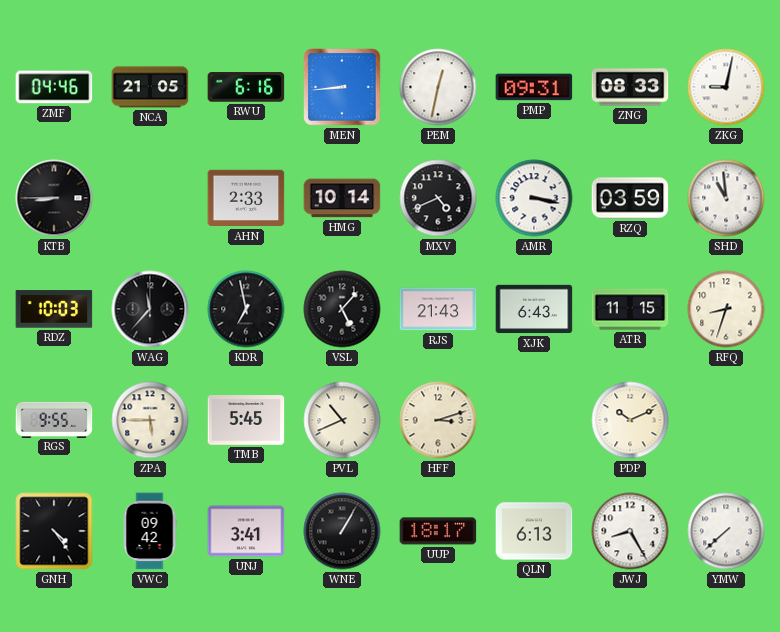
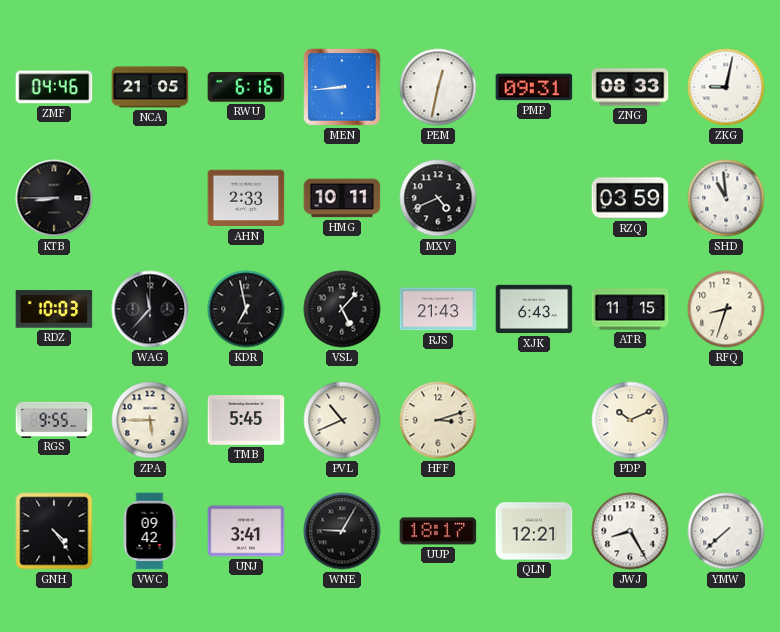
HMG: 10:14 -> 10:11 (342, 198)
AMR: 3:17 -> none (534, 198)
WNE: 1:05 -> 9:05 (342, 531)
QLN: 6:13 -> 12:21 (534, 531)
